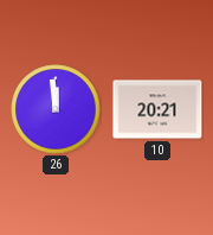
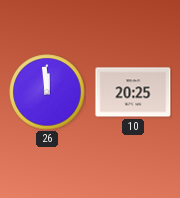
10: 20:21 -> 20:25 (133, 92)
